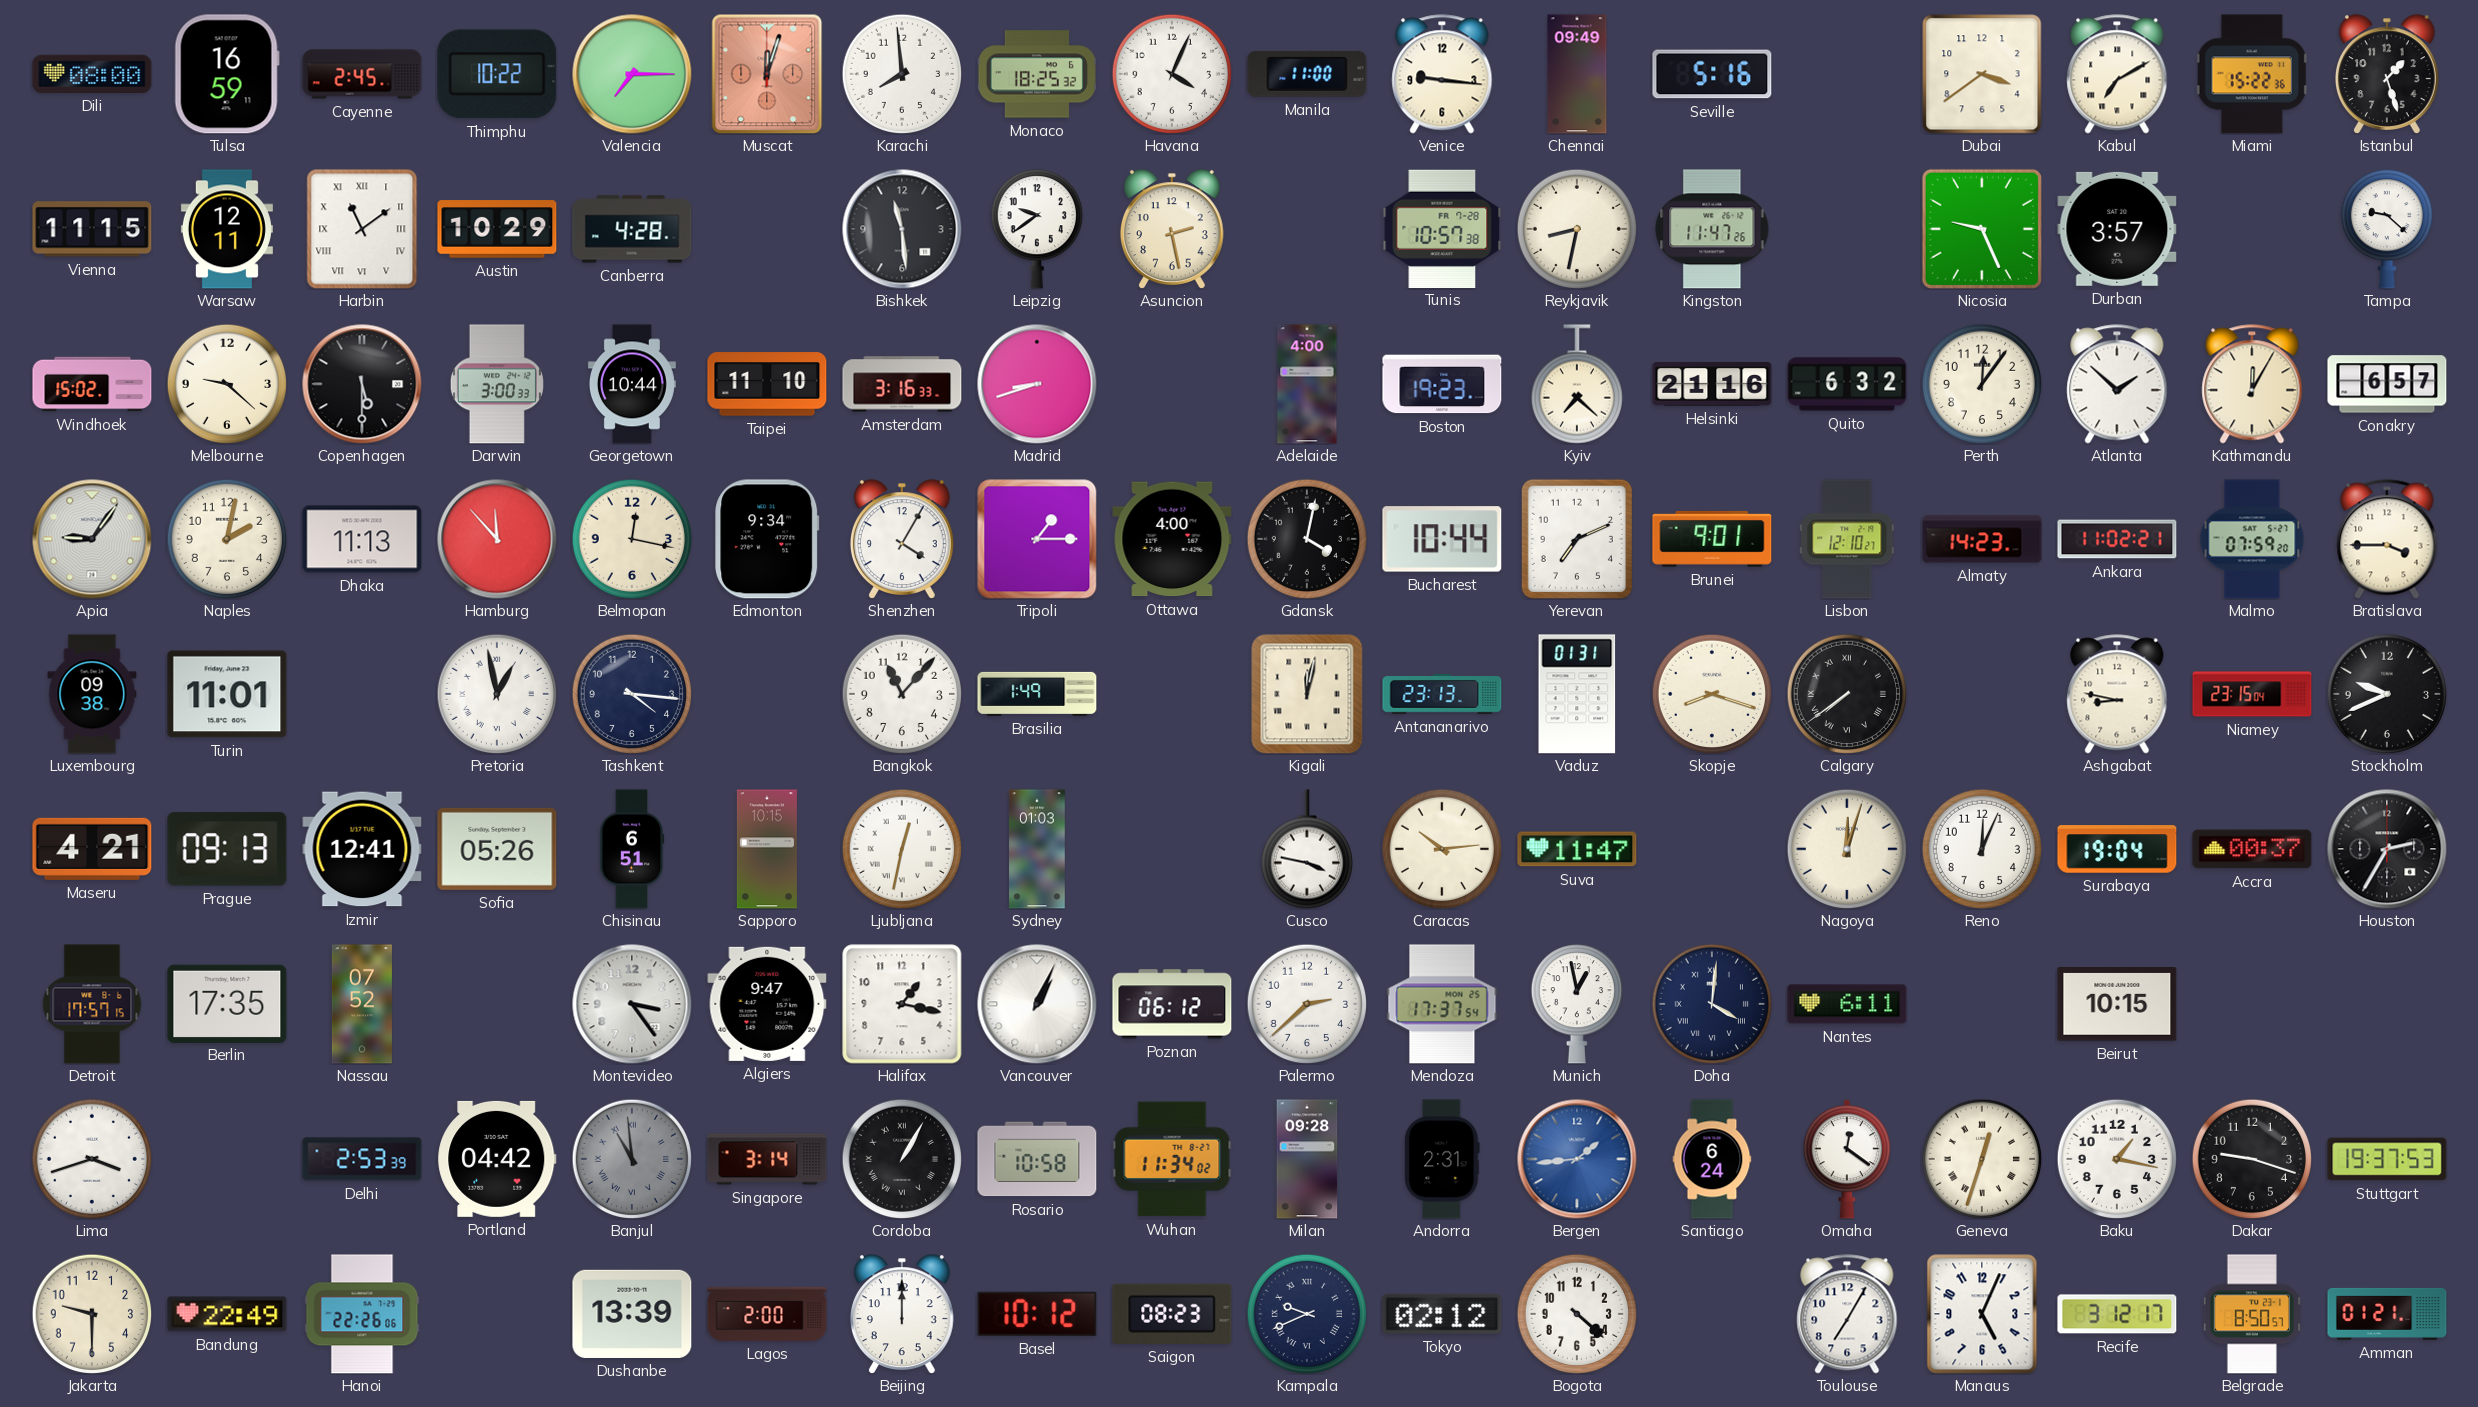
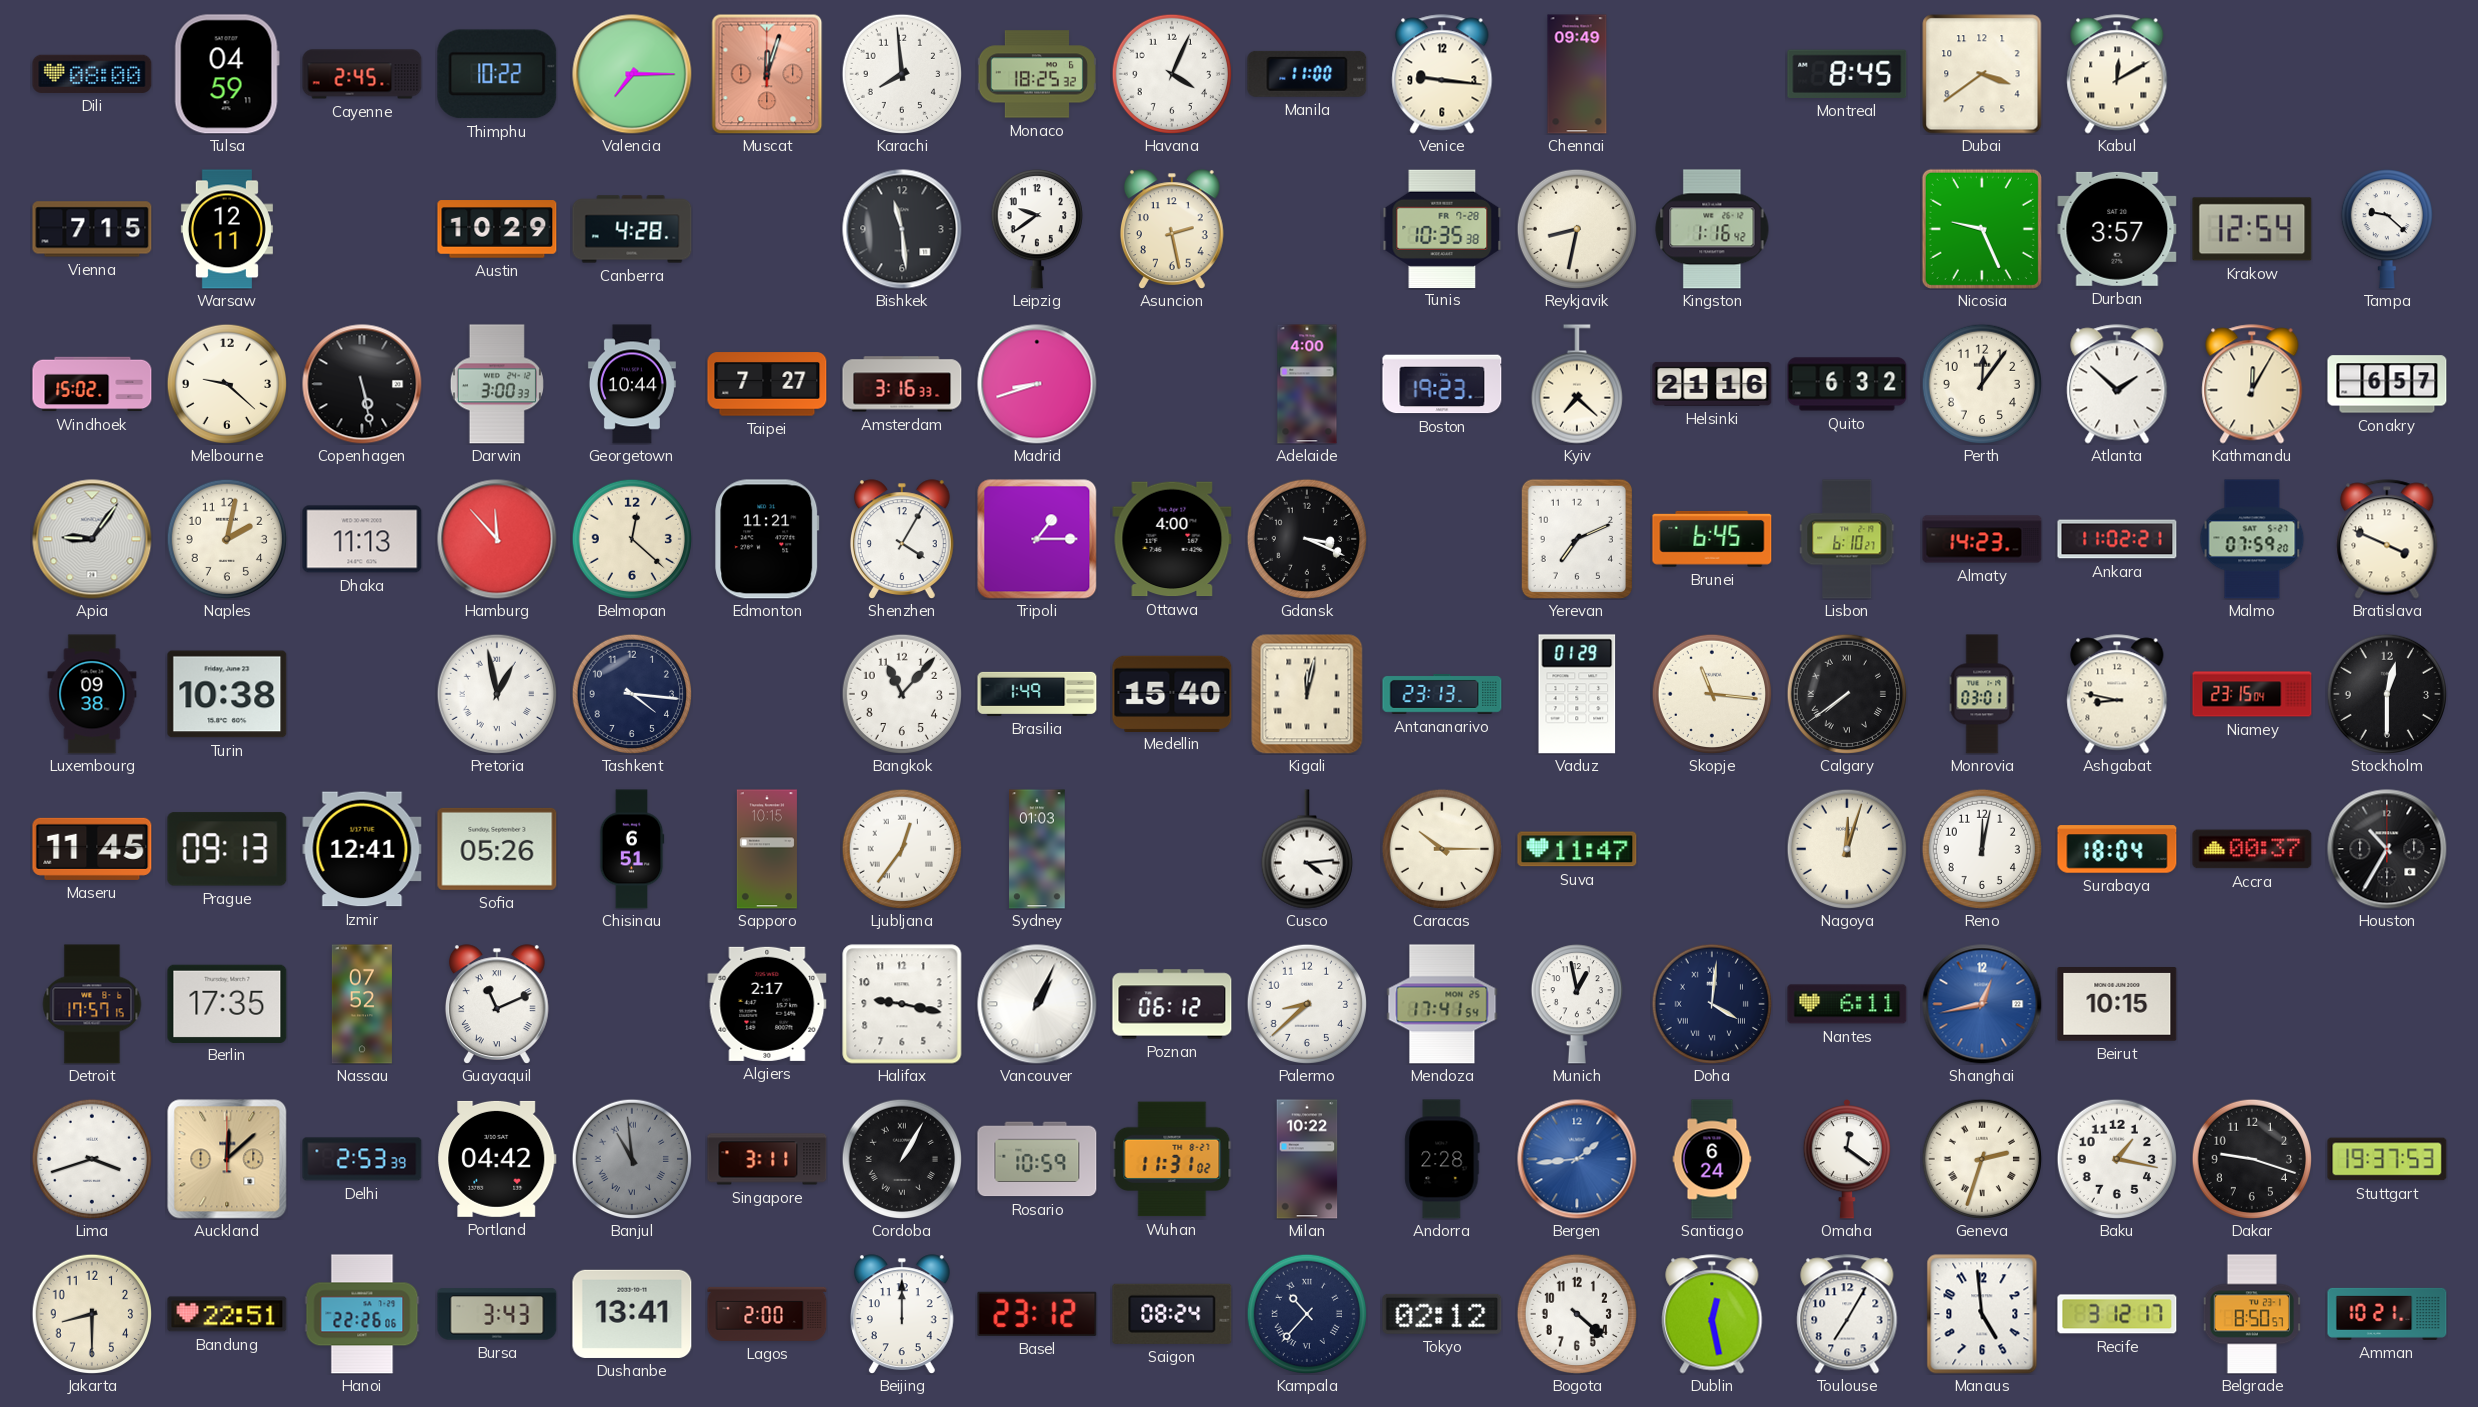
Tulsa: 16:59 -> 04:59 (227, 74)
Seville: 5:16 -> none (1712, 74)
Montreal: none -> 8:45 (1847, 74)
Kabul: 7:10 -> 12:10 (2117, 74)
Miami: 15:22 -> none (2252, 74)
Istanbul: 1:27 -> none (2387, 74)
Vienna: 11:15 -> 7:15 (92, 229)
Harbin: 11:09 -> none (362, 229)
Tunis: 10:57 -> 10:35 (1442, 228)
Kingston: 11:47 -> 1:16 (1712, 229)
Krakow: none -> 12:54 (2252, 229)
Copenhagen: 5:30 -> 5:28 (362, 384)
Taipei: 11:10 -> 7:27 (767, 384)
Belmopan: 12:17 -> 12:22 (631, 538)
Edmonton: 9:34 -> 11:21 (767, 539)
Gdansk: 4:02 -> 3:19 (1306, 538)
Bucharest: 10:44 -> none (1442, 539)
Brunei: 9:01 -> 6:45 (1712, 539)
Lisbon: 12:10 -> 6:10 (1847, 539)
Bratislava: 3:45 -> 3:49 (2387, 539)
Turin: 11:01 -> 10:38 (227, 694)
Medellin: none -> 15:40 (1172, 693)
Vaduz: 01:31 -> 01:29 (1577, 694)
Skopje: 8:18 -> 11:16 (1711, 693)
Monrovia: none -> 03:01 (1982, 694)
Stockholm: 9:41 -> 12:30 (2386, 693)
Maseru: 4:21 -> 11:45 (92, 849)
Ljubljana: 12:32 -> 12:36 (901, 848)
Cusco: 3:47 -> 4:14 (1307, 849)
Caracas: 10:14 -> 10:15 (1441, 848)
Reno: 12:04 -> 12:02 (1981, 848)
Surabaya: 19:04 -> 18:04 (2117, 849)
Houston: 2:35 -> 10:35 (2387, 849)
Guayaquil: none -> 11:11 (497, 1004)
Montevideo: 3:24 -> none (632, 1004)
Algiers: 9:47 -> 2:17 (767, 1004)
Halifax: 1:17 -> 9:17 (902, 1004)
Palermo: 2:38 -> 8:38 (1306, 1003)
Mendoza: 17:37 -> 17:41 (1442, 1004)
Shanghai: none -> 12:43 (1982, 1004)
Auckland: none -> 12:08 (227, 1159)
Singapore: 3:14 -> 3:11 (767, 1159)
Rosario: 10:58 -> 10:59 (1037, 1159)
Wuhan: 11:34 -> 11:31 (1172, 1159)
Milan: 09:28 -> 10:22 (1307, 1159)
Andorra: 2:31 -> 2:28 (1442, 1159)
Geneva: 12:33 -> 2:33 (1981, 1158)
Jakarta: 9:30 -> 8:30 (91, 1313)
Bandung: 22:49 -> 22:51 (227, 1314)
Bursa: none -> 3:43 (497, 1314)
Dushanbe: 13:39 -> 13:41 (632, 1314)
Basel: 10:12 -> 23:12 (1037, 1314)
Saigon: 08:23 -> 08:24 (1172, 1314)
Kampala: 9:41 -> 10:37 (1306, 1313)
Dublin: none -> 12:28 (1712, 1314)
Manaus: 5:04 -> 4:59 (1982, 1314)
Amman: 01:21 -> 10:21 (2387, 1314)
